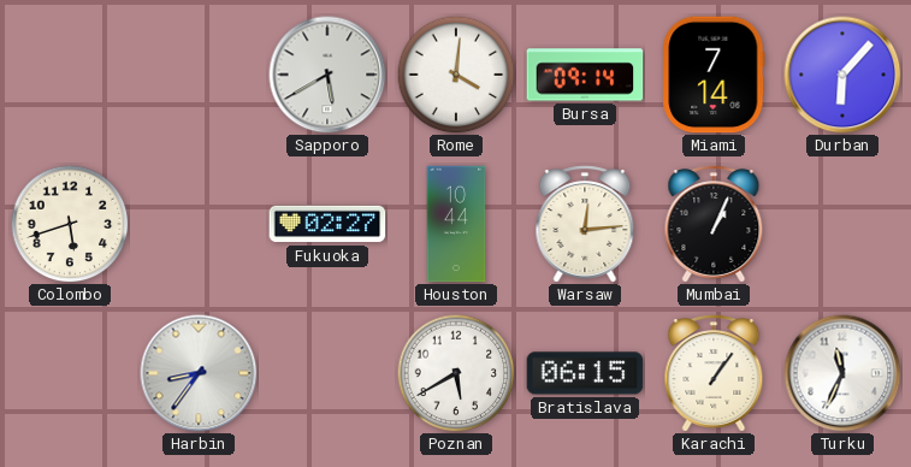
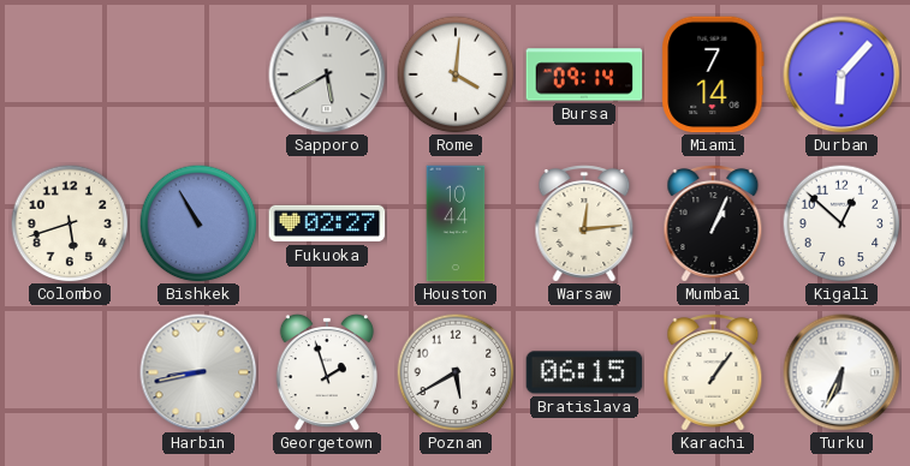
Bishkek: none -> 10:55 (198, 223)
Kigali: none -> 12:52 (841, 223)
Harbin: 8:36 -> 8:43 (198, 372)
Georgetown: none -> 1:57 (327, 372)
Turku: 11:34 -> 6:34 (841, 372)
